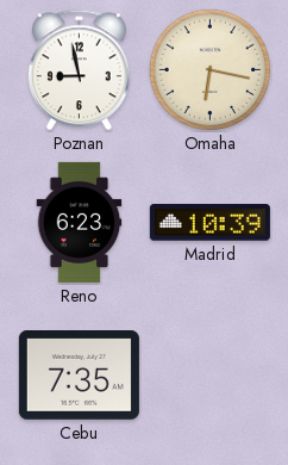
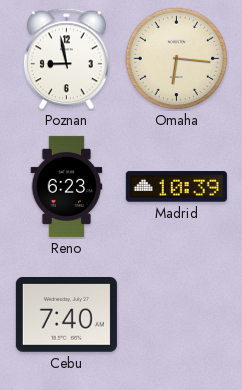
Omaha: 6:17 -> 6:16 (177, 59)
Cebu: 7:35 -> 7:40 (66, 315)
